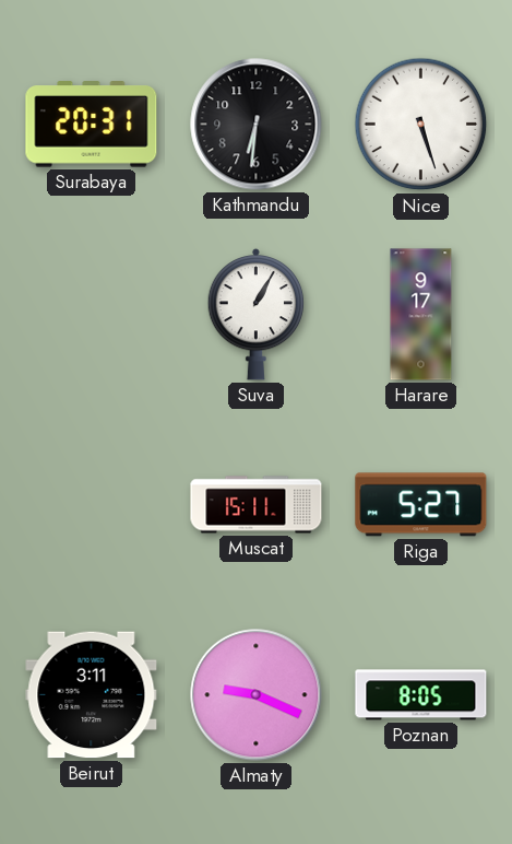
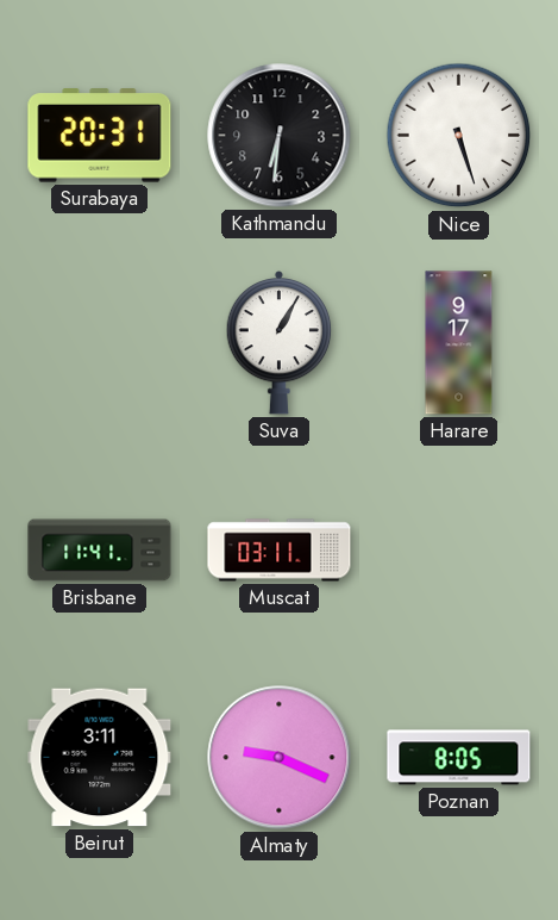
Brisbane: none -> 11:41 (100, 551)
Muscat: 15:11 -> 03:11 (280, 551)
Riga: 5:27 -> none (421, 505)
